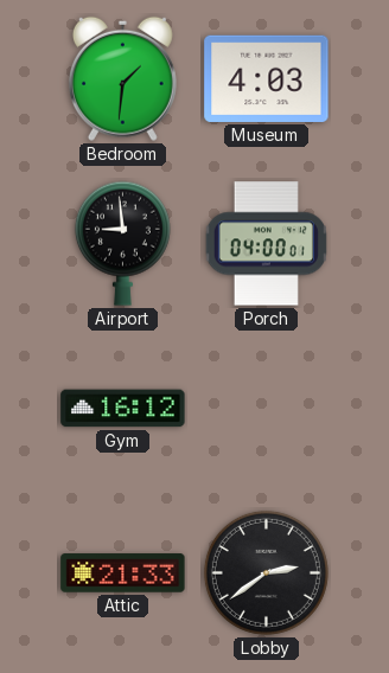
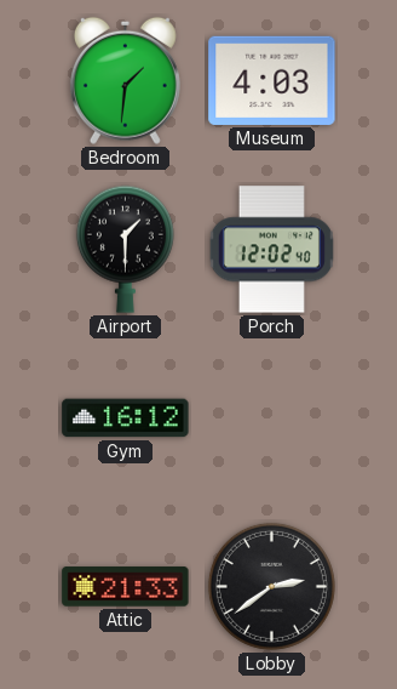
Airport: 8:59 -> 1:30 (125, 249)
Porch: 04:00 -> 12:02 (271, 250)
